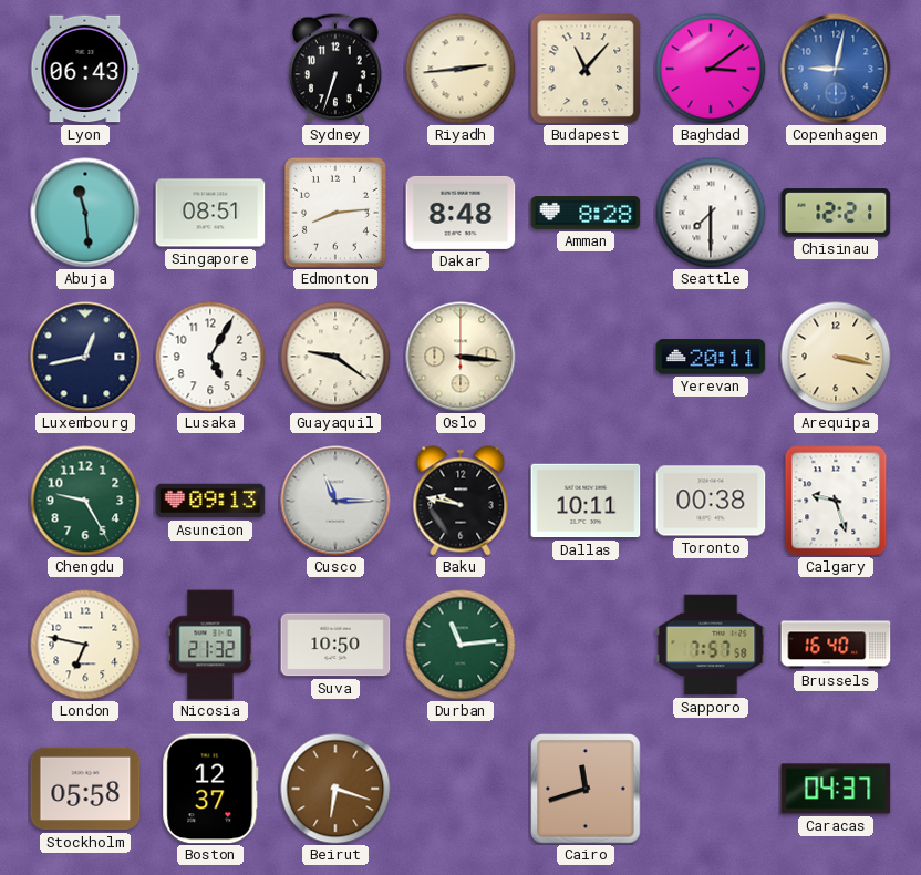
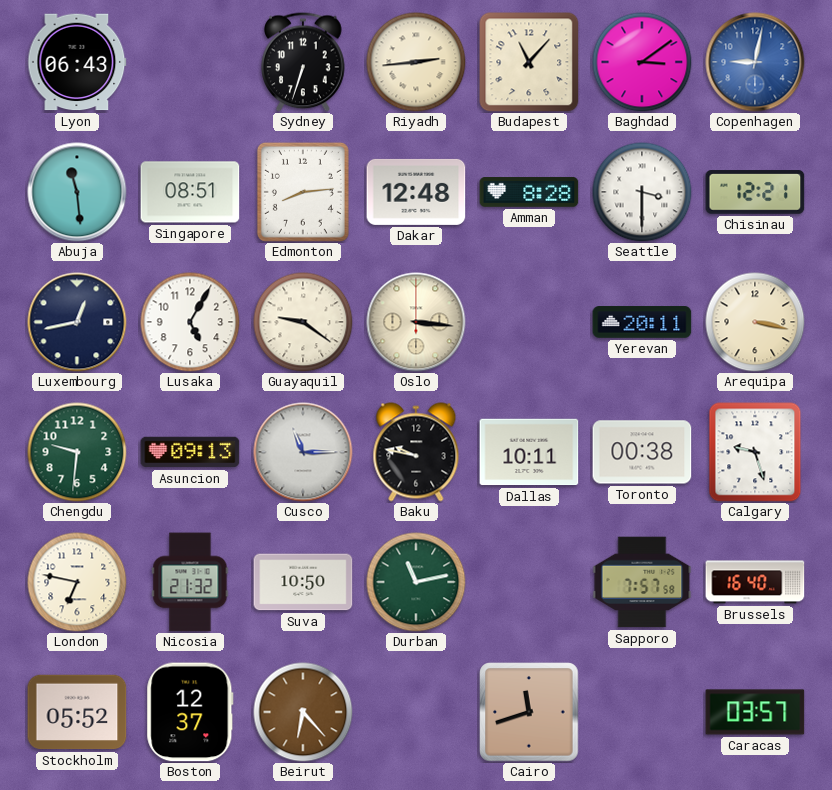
Dakar: 8:48 -> 12:48 (416, 192)
Seattle: 7:30 -> 3:30 (642, 192)
Chengdu: 9:25 -> 9:31 (77, 452)
Durban: 11:14 -> 11:13 (416, 582)
Stockholm: 05:58 -> 05:52 (77, 712)
Beirut: 6:18 -> 6:23 (303, 712)
Caracas: 04:37 -> 03:57 (755, 712)
